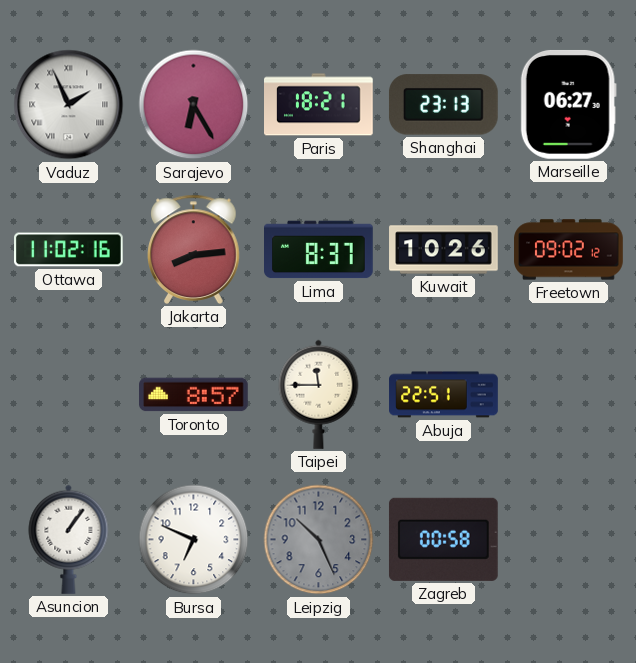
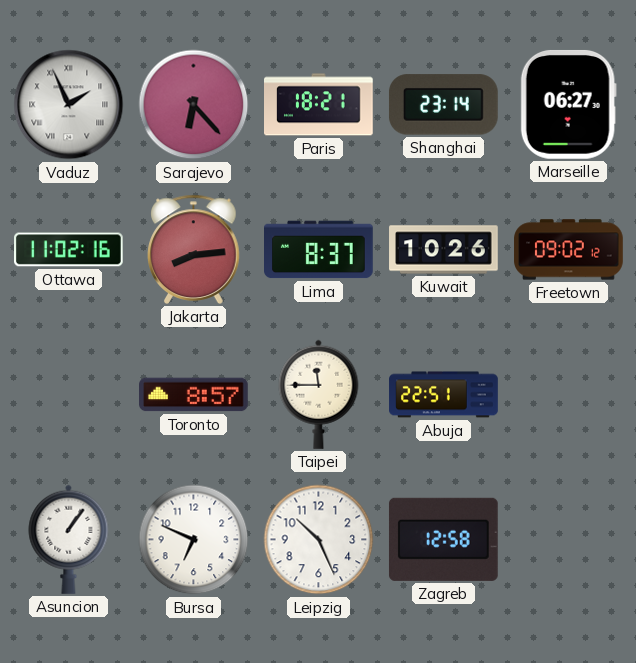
Sarajevo: 6:25 -> 6:23 (194, 105)
Shanghai: 23:13 -> 23:14 (443, 105)
Leipzig dial: grey -> white (319, 540)
Zagreb: 00:58 -> 12:58 (443, 539)
